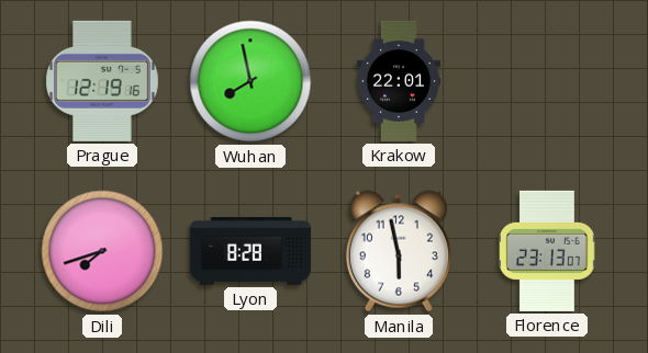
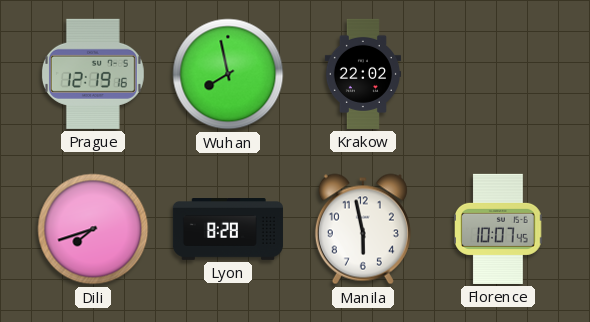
Krakow: 22:01 -> 22:02 (363, 74)
Florence: 23:13 -> 10:07 (498, 229)
